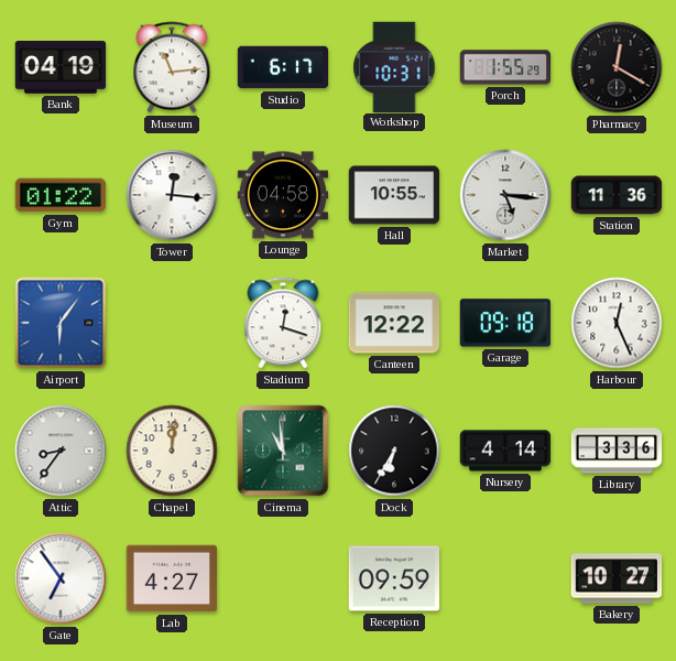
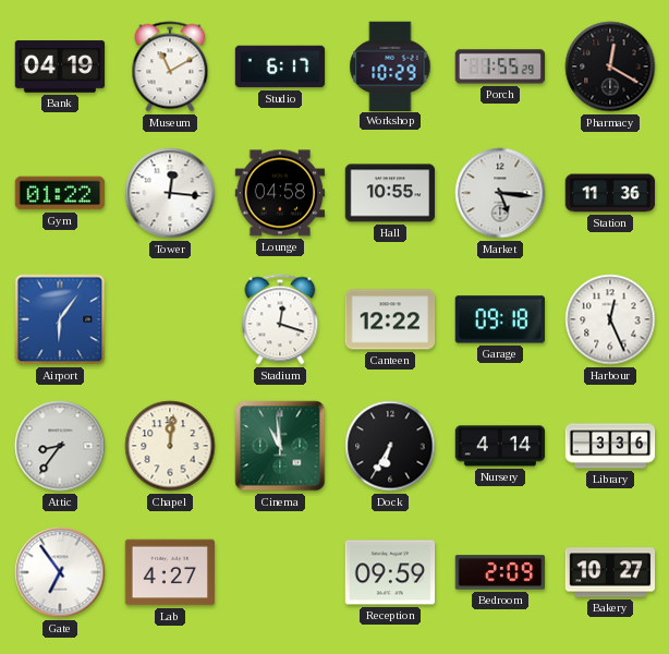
Museum: 11:14 -> 11:10 (170, 66)
Workshop: 10:31 -> 10:29 (390, 65)
Bedroom: none -> 2:09 (500, 572)
